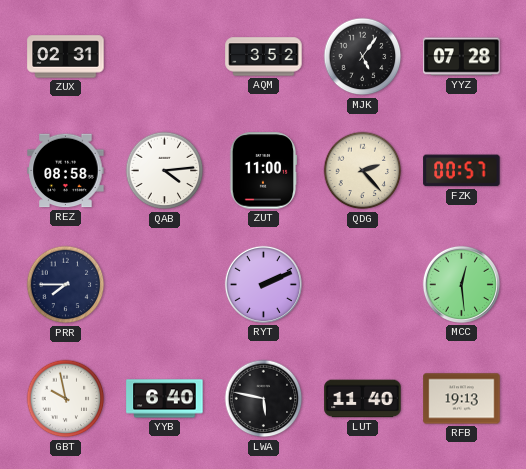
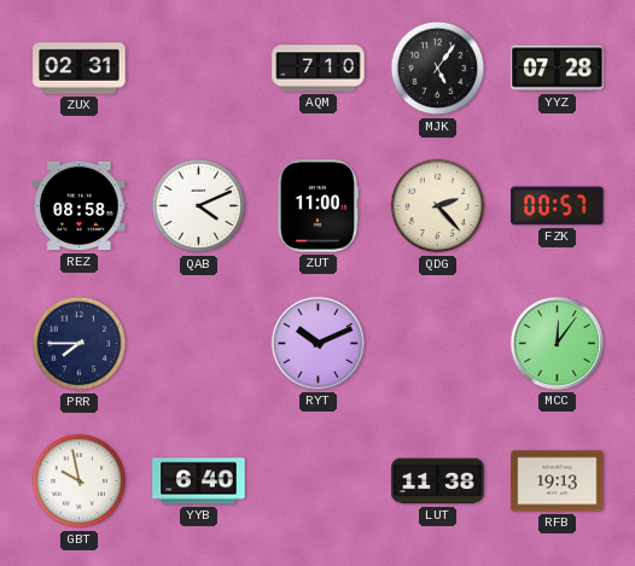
AQM: 3:52 -> 7:10 (319, 69)
QAB: 4:14 -> 4:11 (199, 206)
RYT: 2:11 -> 10:11 (317, 343)
MCC: 12:29 -> 12:06 (557, 343)
LWA: 5:47 -> none (264, 399)
LUT: 11:40 -> 11:38 (438, 482)
